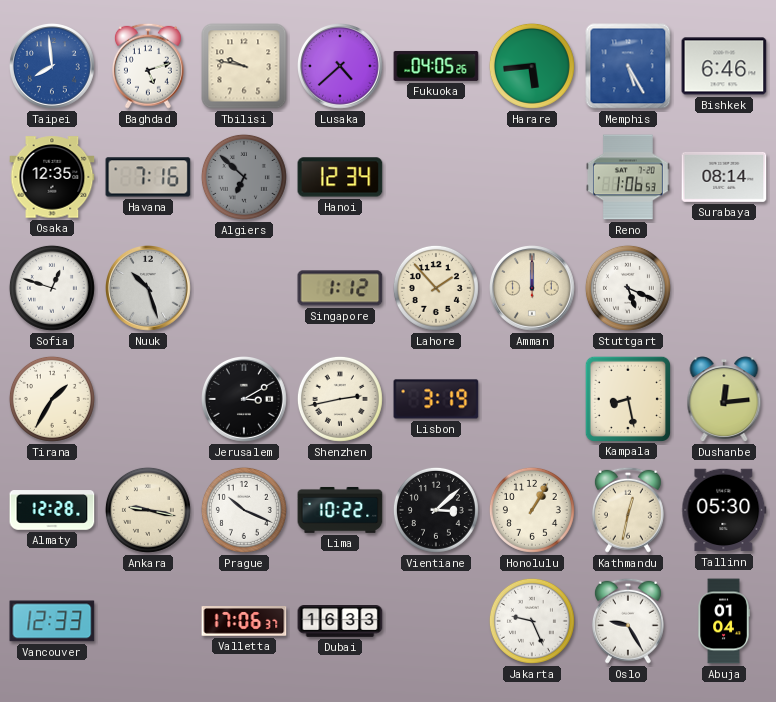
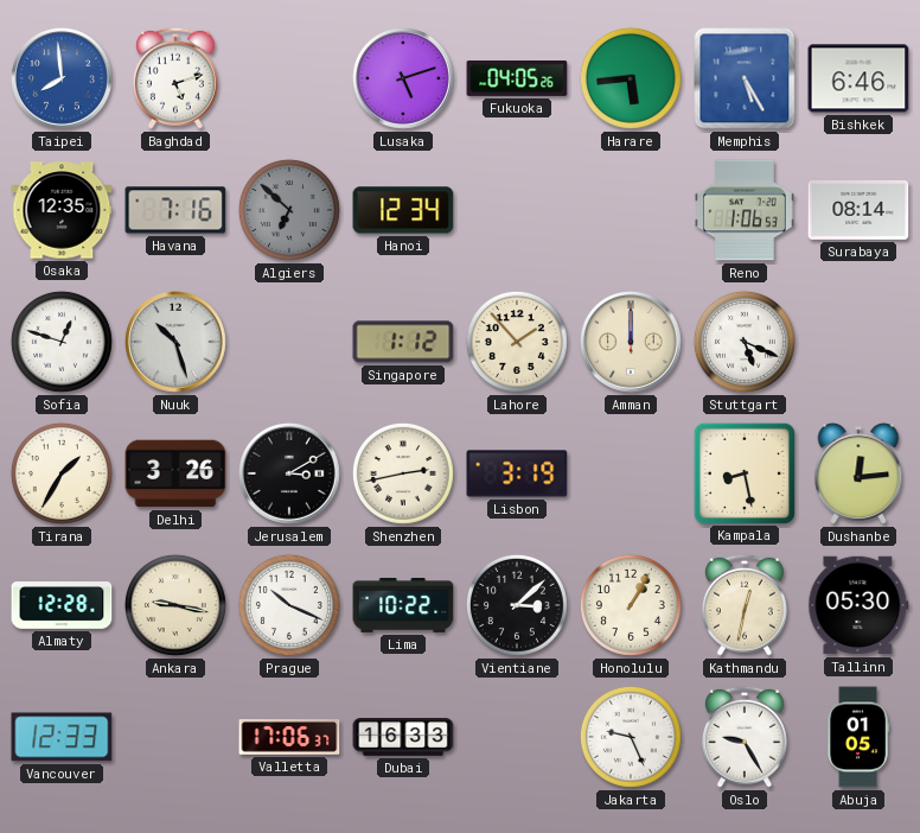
Tbilisi: 9:47 -> none (244, 66)
Lusaka: 4:38 -> 5:12 (404, 80)
Delhi: none -> 3:26 (175, 473)
Abuja: 01:04 -> 01:05 (858, 737)
